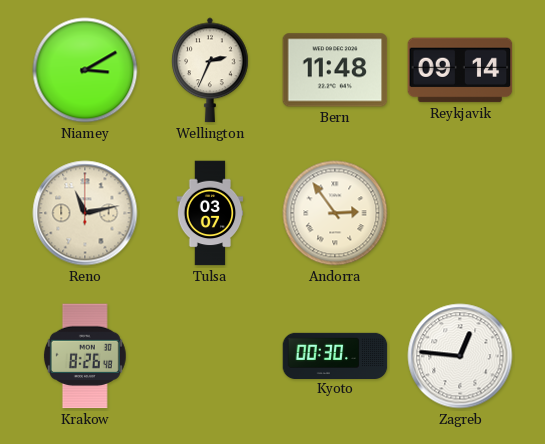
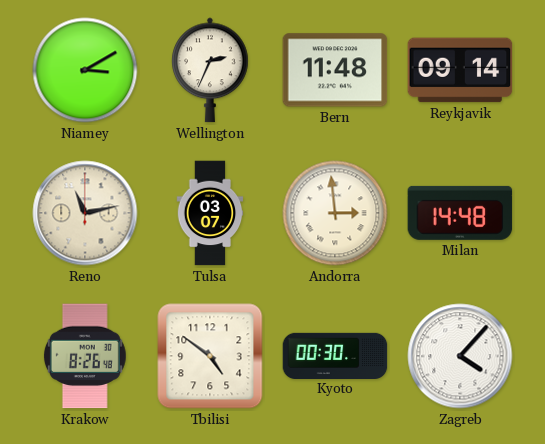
Andorra: 2:54 -> 2:59 (335, 213)
Milan: none -> 14:48 (460, 213)
Tbilisi: none -> 4:51 (210, 356)
Zagreb: 12:46 -> 4:07 (460, 356)
